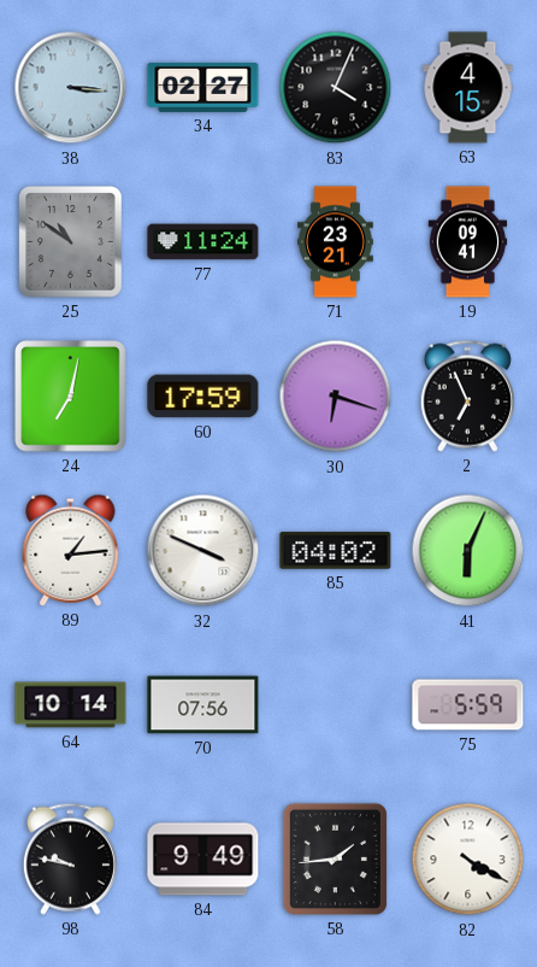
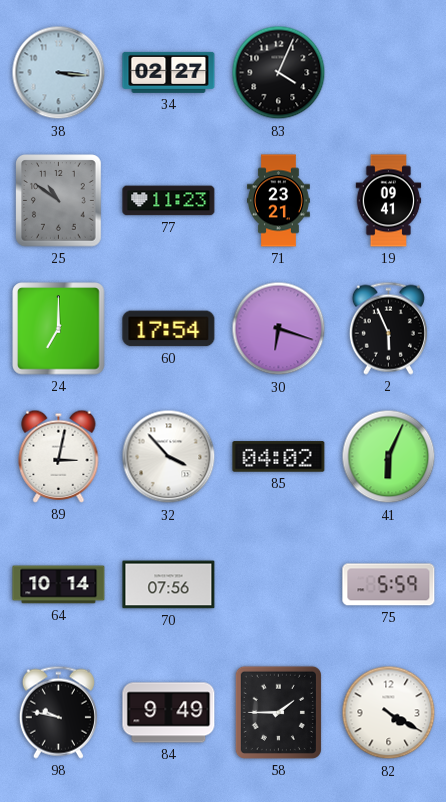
63: 4:15 -> none (468, 88)
77: 11:24 -> 11:23 (169, 201)
24: 7:02 -> 7:00 (59, 329)
60: 17:59 -> 17:54 (169, 329)
2: 6:56 -> 5:56 (388, 328)
89: 1:14 -> 3:02 (59, 456)
32: 3:49 -> 3:53 (169, 457)
58: 1:44 -> 1:45 (278, 712)
